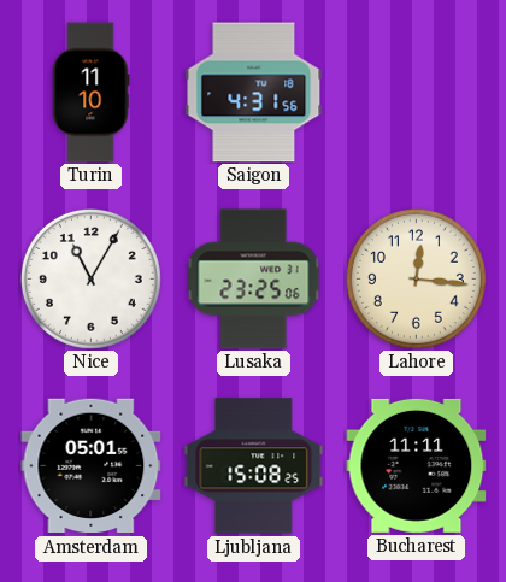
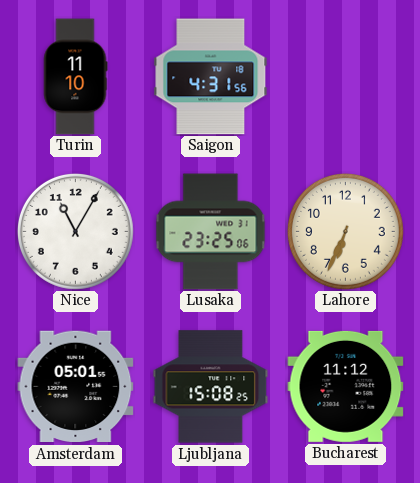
Lahore: 12:16 -> 6:34 (345, 231)
Bucharest: 11:11 -> 11:12 (346, 386)
